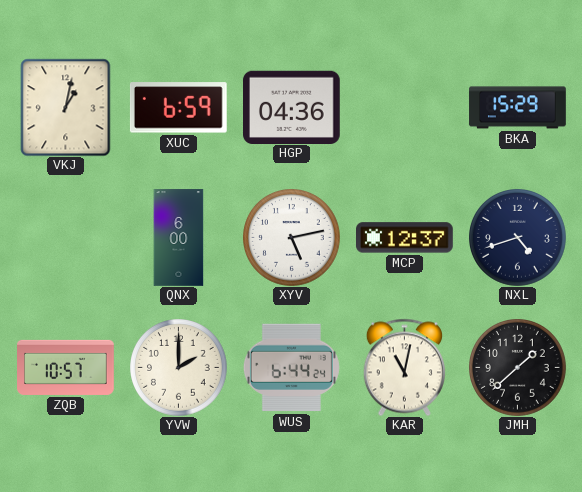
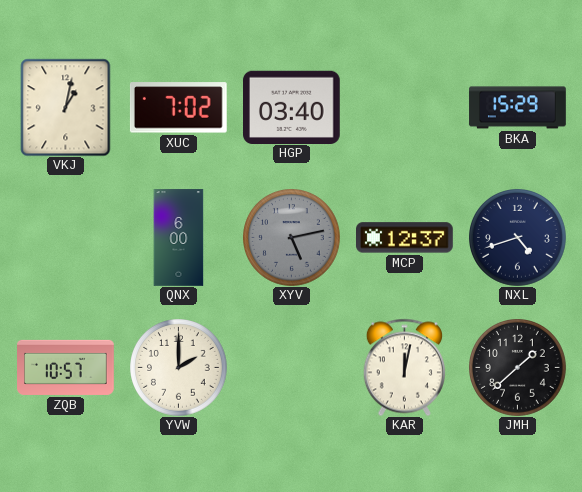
XUC: 6:59 -> 7:02 (178, 108)
HGP: 04:36 -> 03:40 (292, 107)
XYV dial: white -> grey (292, 238)
WUS: 6:44 -> none (291, 368)
KAR: 11:02 -> 12:02 (404, 367)
